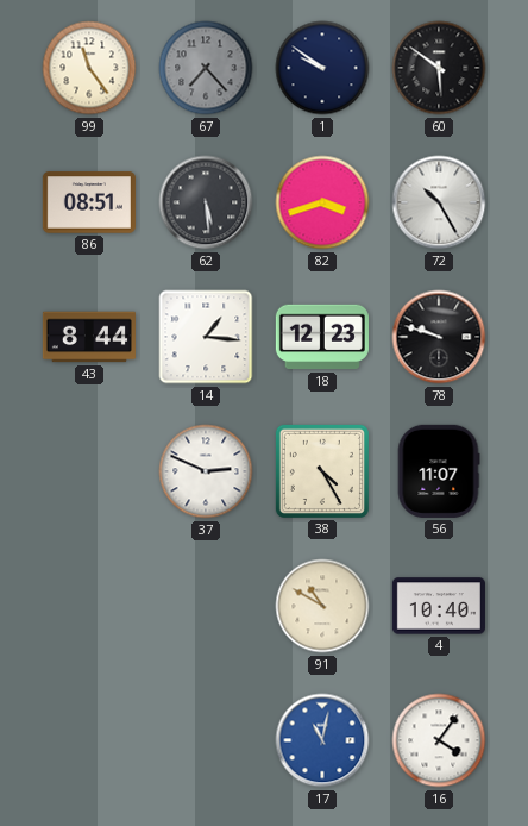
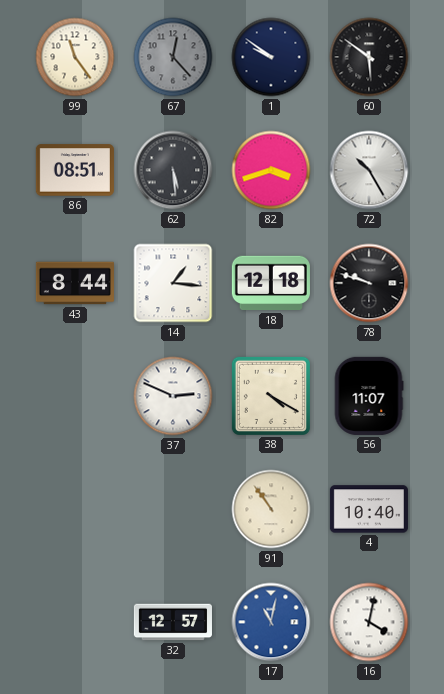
67: 7:23 -> 12:23 (173, 57)
18: 12:23 -> 12:18 (271, 283)
38: 4:25 -> 4:20 (271, 396)
91: 10:50 -> 10:54 (271, 509)
32: none -> 12:57 (173, 622)
16: 4:06 -> 4:02 (369, 622)
